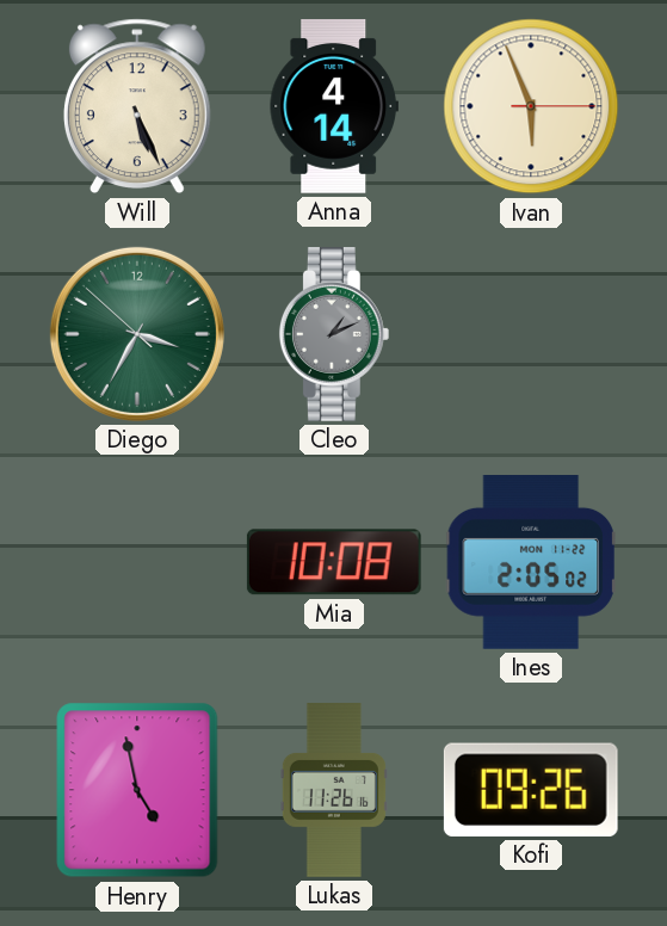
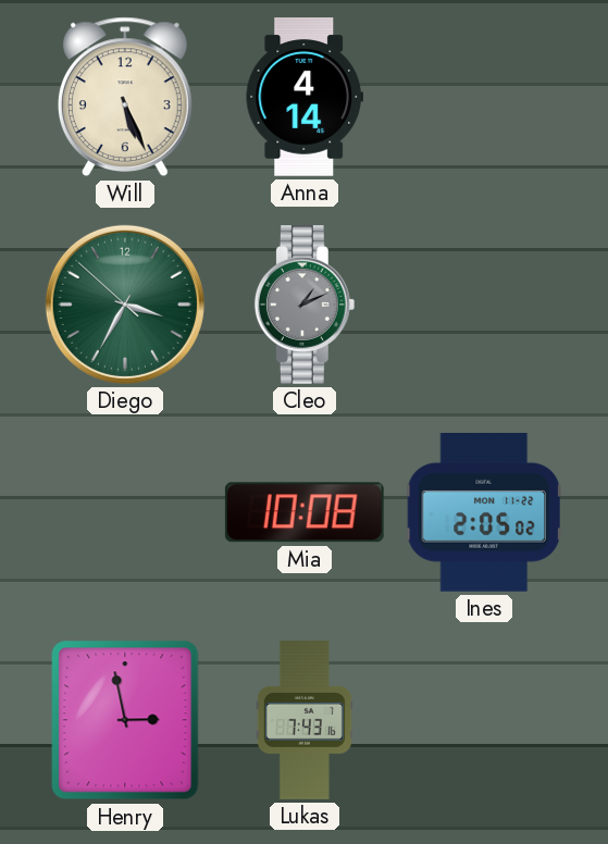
Ivan: 5:56 -> none (531, 106)
Henry: 4:58 -> 2:58 (125, 720)
Lukas: 11:26 -> 7:43 (305, 720)
Kofi: 09:26 -> none (531, 790)
